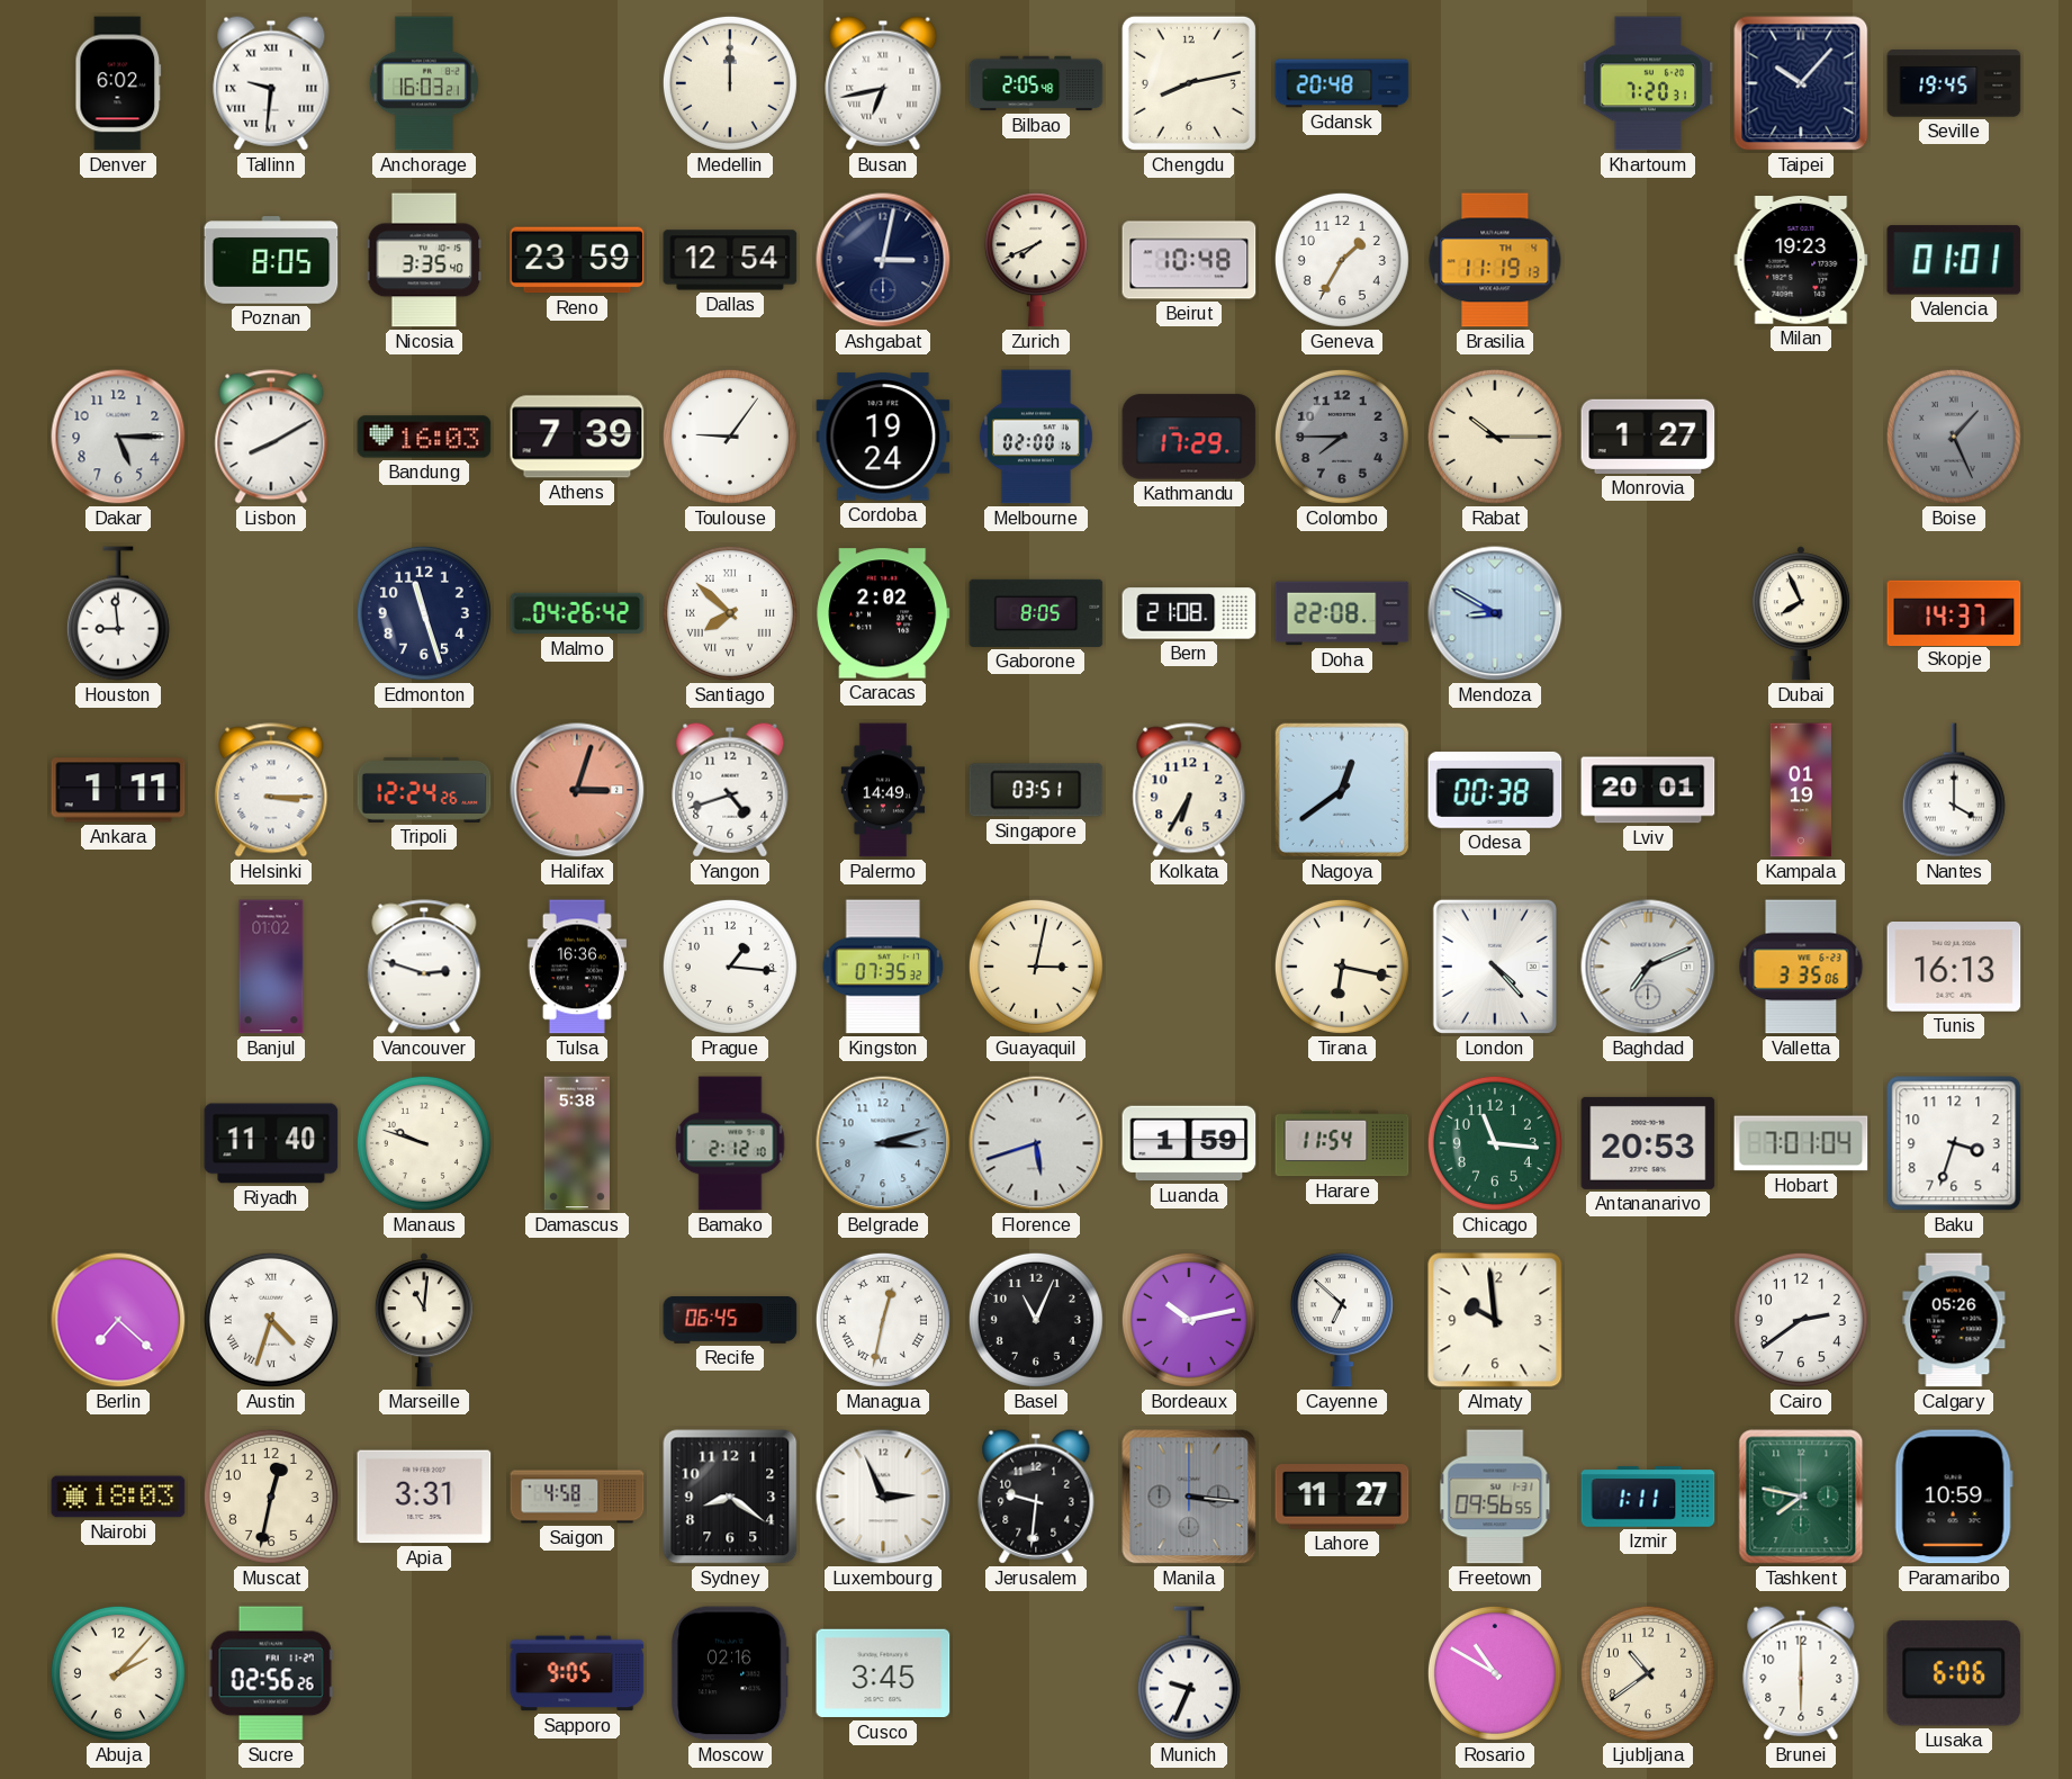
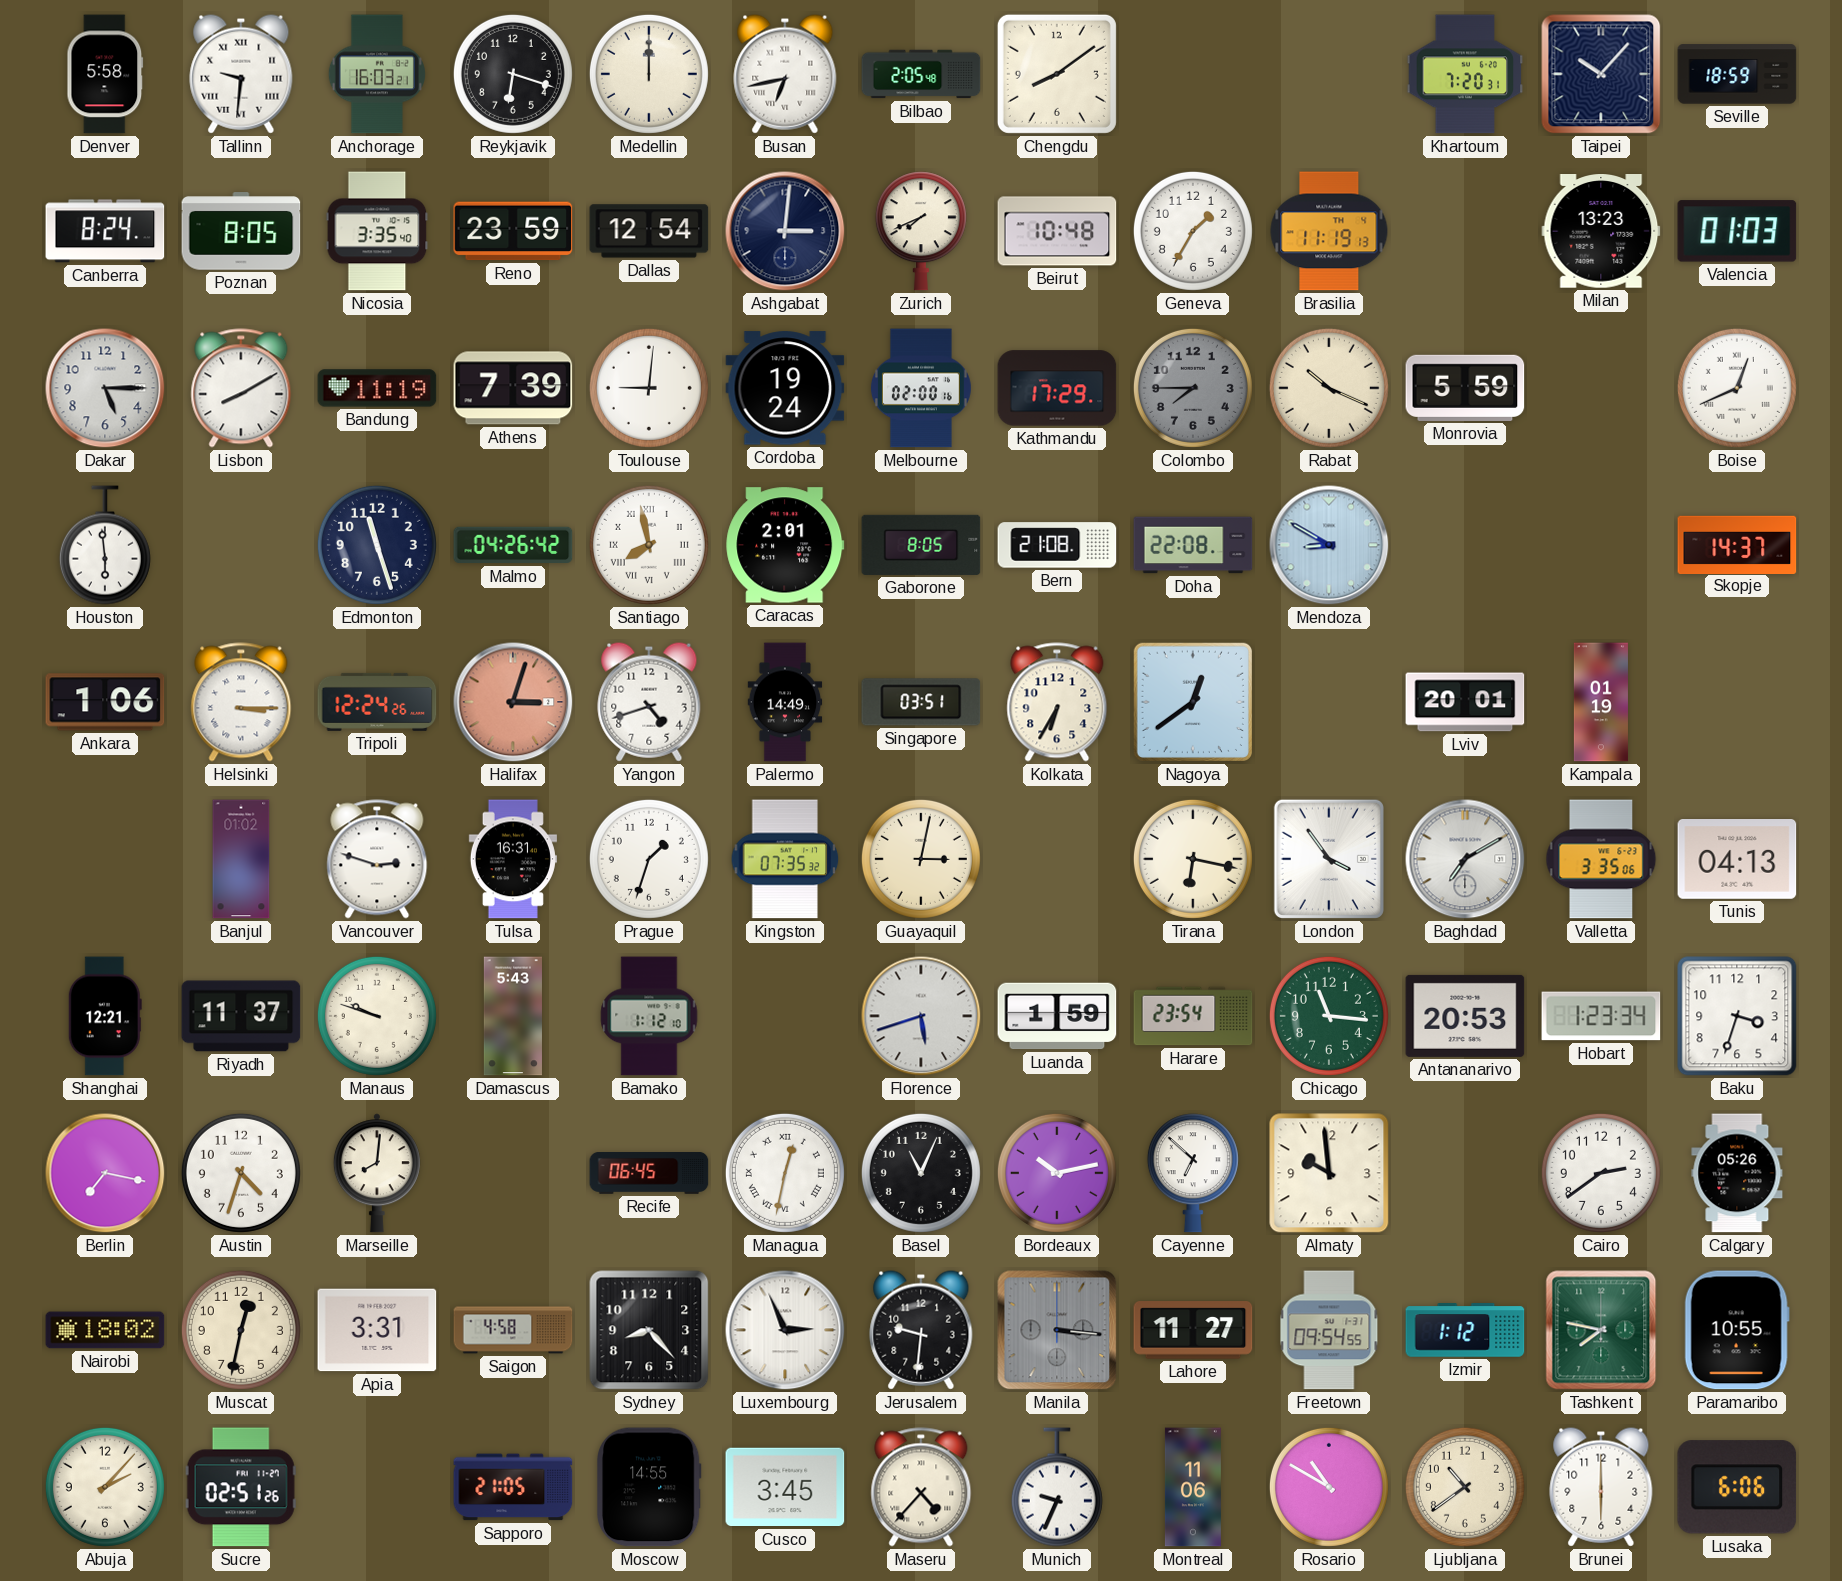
Denver: 6:02 -> 5:58 (105, 74)
Reykjavik: none -> 6:18 (513, 74)
Chengdu: 8:13 -> 8:09 (1057, 74)
Gdansk: 20:48 -> none (1342, 83)
Seville: 19:45 -> 18:59 (1737, 74)
Canberra: none -> 8:24 (105, 231)
Ashgabat: 3:02 -> 3:01 (785, 231)
Milan: 19:23 -> 13:23 (1601, 232)
Valencia: 01:01 -> 01:03 (1737, 231)
Bandung: 16:03 -> 11:19 (377, 388)
Toulouse: 9:06 -> 9:01 (649, 388)
Rabat: 10:15 -> 10:19 (1329, 388)
Monrovia: 1:27 -> 5:59 (1465, 388)
Boise: 1:26 -> 12:41 (1737, 388)
Boise dial: grey -> white (1737, 388)
Houston: 8:59 -> 5:59 (105, 545)
Santiago: 7:52 -> 7:58 (649, 545)
Caracas: 2:02 -> 2:01 (785, 545)
Dubai: 7:56 -> none (1801, 613)
Ankara: 1:11 -> 1:06 (105, 702)
Odesa: 00:38 -> none (1495, 790)
Nantes: 4:00 -> none (1954, 790)
Tulsa: 16:36 -> 16:31 (513, 859)
Prague: 1:16 -> 1:33 (649, 859)
London: 4:23 -> 3:54 (1329, 859)
Baghdad: 7:11 -> 7:10 (1465, 859)
Tunis: 16:13 -> 04:13 (1737, 860)
Shanghai: none -> 12:21 (105, 1016)
Riyadh: 11:40 -> 11:37 (241, 1016)
Damascus: 5:38 -> 5:43 (513, 1016)
Bamako: 2:12 -> 1:12 (649, 1016)
Belgrade: 3:12 -> none (883, 1143)
Harare: 11:54 -> 23:54 (1193, 1016)
Hobart: 7:01 -> 1:23 (1601, 1016)
Berlin: 7:22 -> 7:17 (105, 1173)
Austin numerals: Roman -> Arabic (241, 1173)
Marseille: 11:01 -> 8:01 (377, 1173)
Nairobi: 18:03 -> 18:02 (105, 1330)
Sydney: 8:21 -> 8:23 (649, 1330)
Freetown: 09:56 -> 09:54 (1329, 1330)
Izmir: 1:11 -> 1:12 (1465, 1330)
Paramaribo: 10:59 -> 10:55 (1737, 1330)
Sucre: 02:56 -> 02:51 (241, 1487)
Sapporo: 9:05 -> 21:05 (513, 1487)
Moscow: 02:16 -> 14:55 (649, 1487)
Maseru: none -> 4:37 (921, 1487)
Montreal: none -> 11:06 (1193, 1487)
